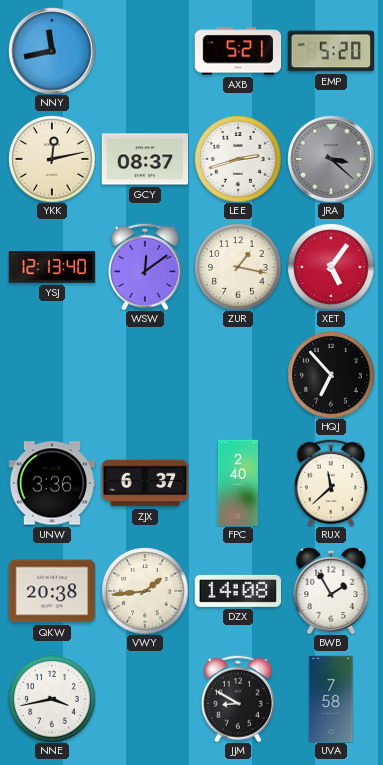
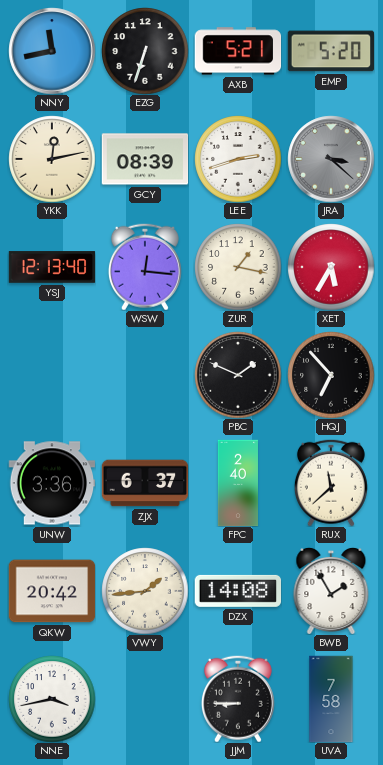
EZG: none -> 6:33 (145, 51)
GCY: 08:37 -> 08:39 (145, 159)
WSW: 12:09 -> 12:16 (145, 267)
XET: 5:06 -> 5:35 (331, 267)
PBC: none -> 1:49 (238, 375)
QKW: 20:38 -> 20:42 (52, 591)
JJM: 8:50 -> 8:45 (238, 699)
